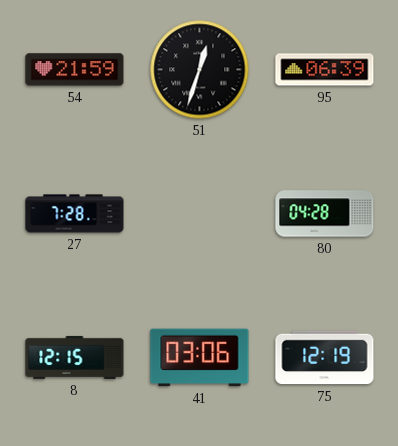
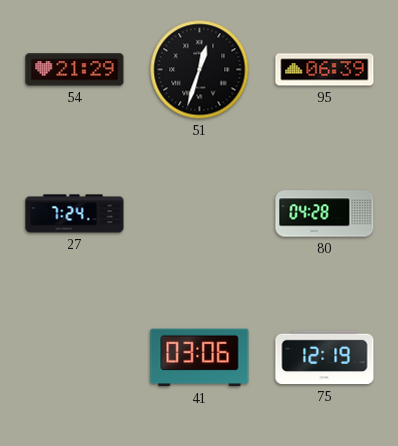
54: 21:59 -> 21:29 (75, 70)
27: 7:28 -> 7:24 (75, 214)
8: 12:15 -> none (75, 357)
